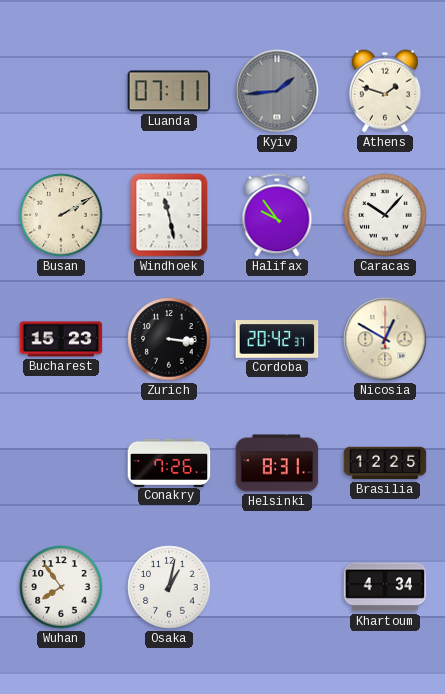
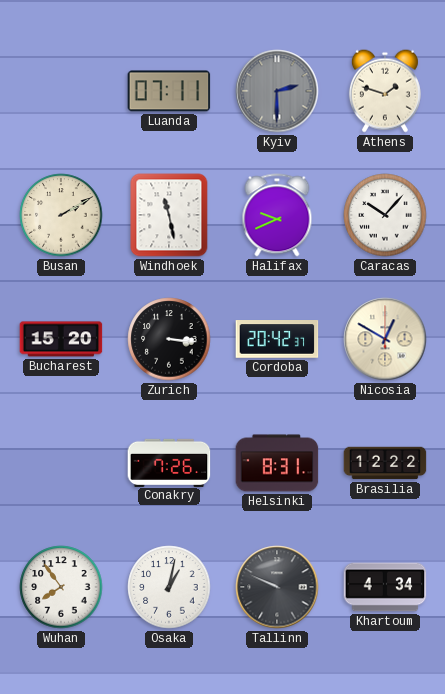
Kyiv: 1:44 -> 2:30 (277, 91)
Halifax: 9:54 -> 9:41 (277, 215)
Bucharest: 15:23 -> 15:20 (61, 339)
Brasilia: 12:25 -> 12:22 (385, 463)
Tallinn: none -> 9:49 (277, 587)
